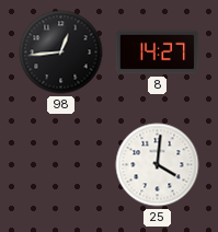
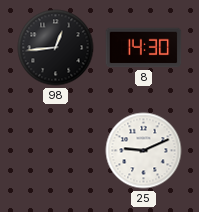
8: 14:27 -> 14:30 (144, 48)
25: 4:01 -> 9:11 (144, 151)
